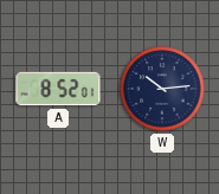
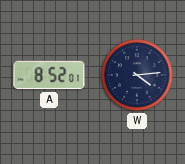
W: 10:14 -> 4:14 (137, 75)
